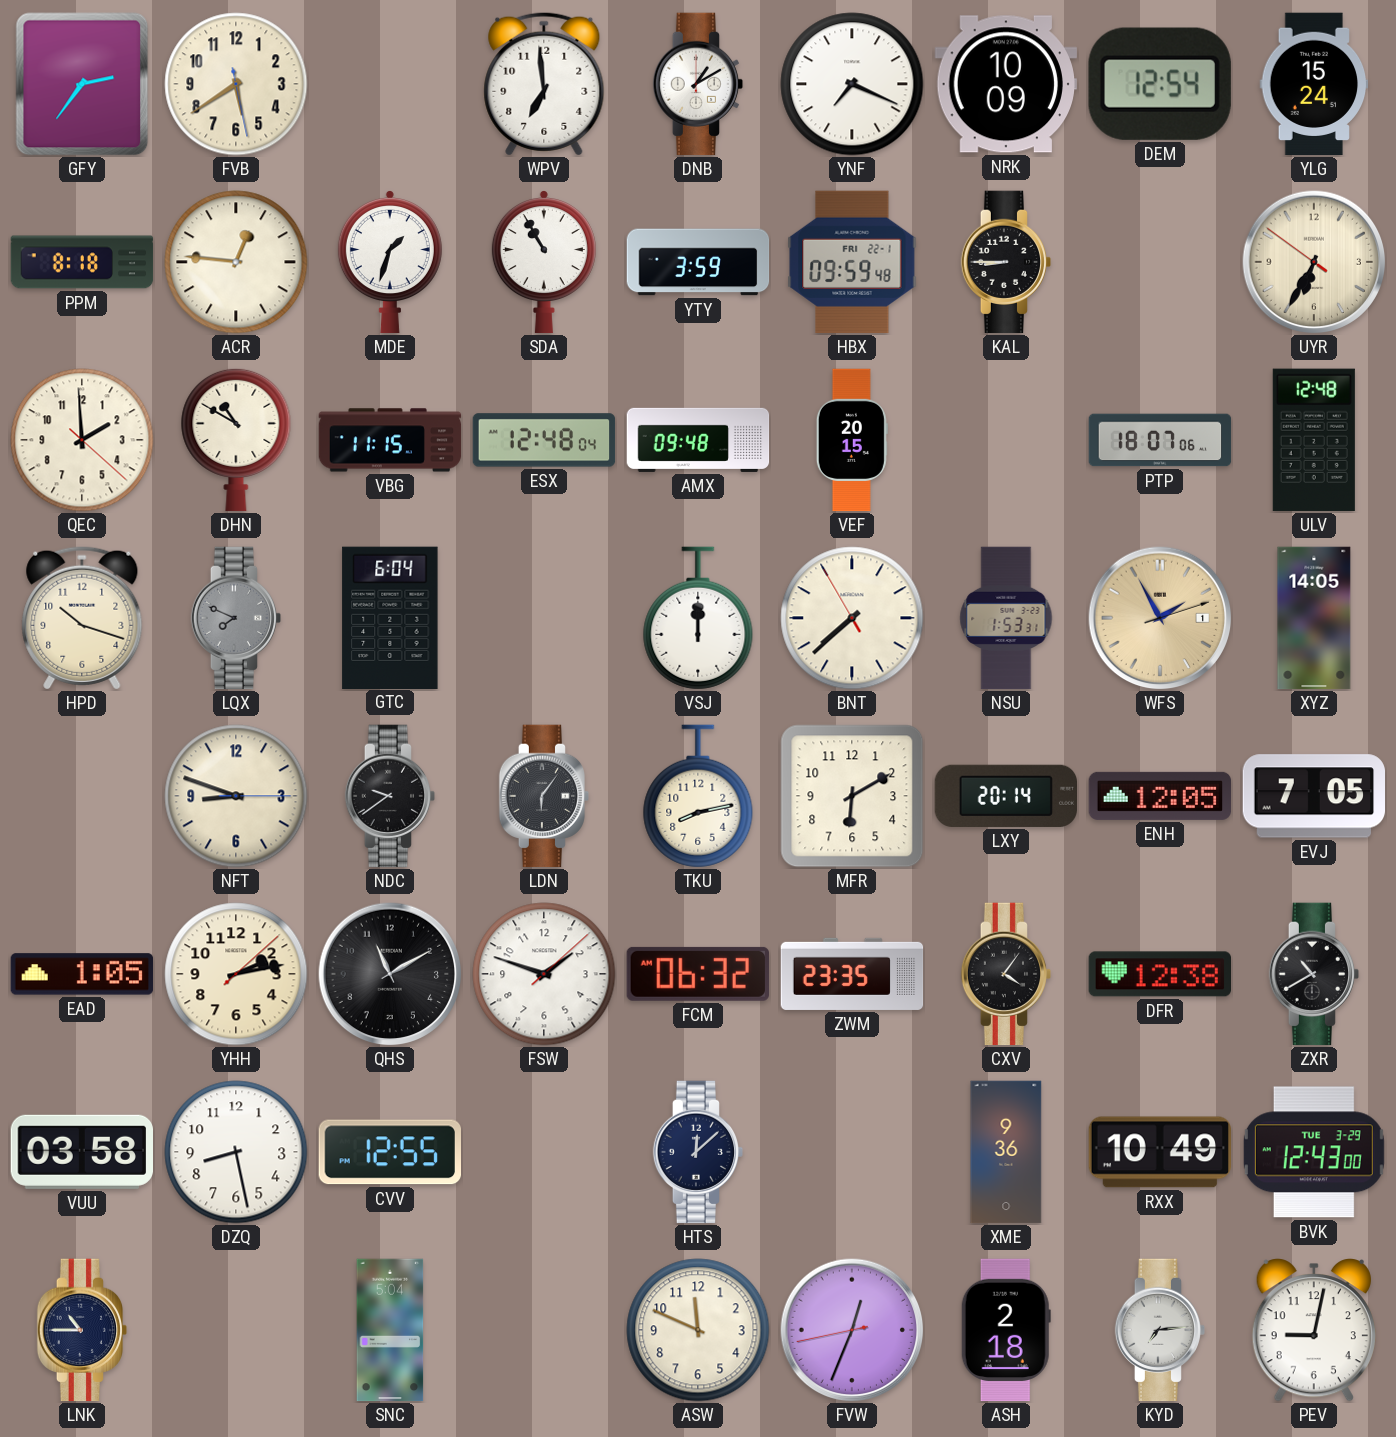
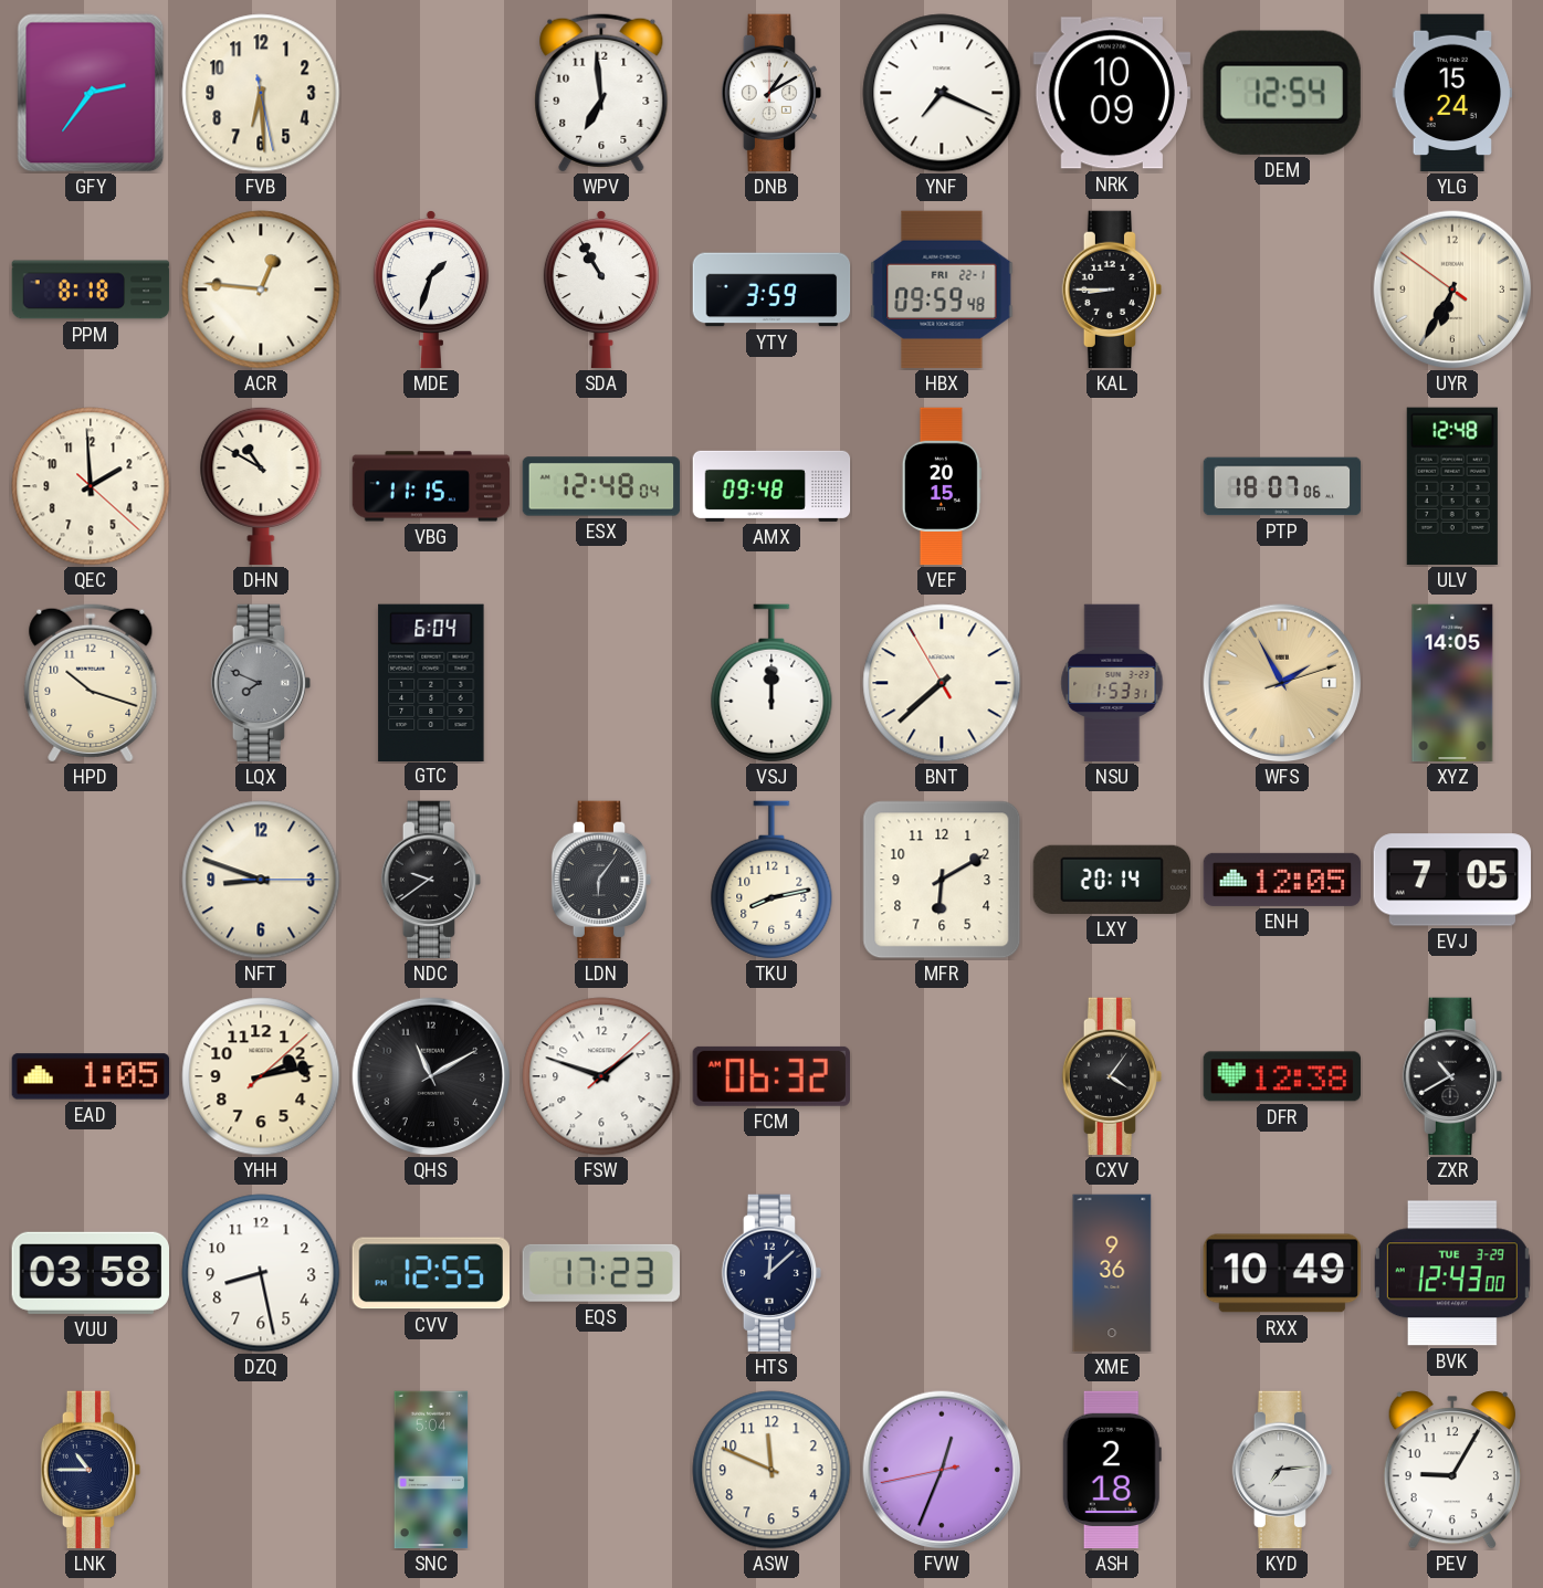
FVB: 5:39 -> 6:29 (261, 93)
ZWM: 23:35 -> none (852, 974)
EQS: none -> 17:23 (601, 1273)
PEV: 9:02 -> 9:05 (1452, 1470)
